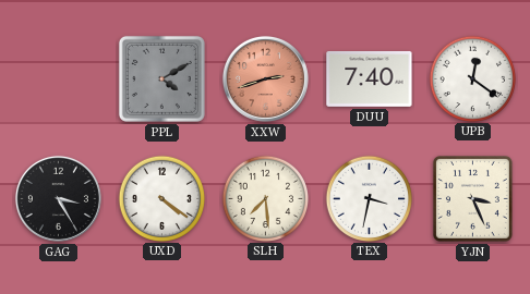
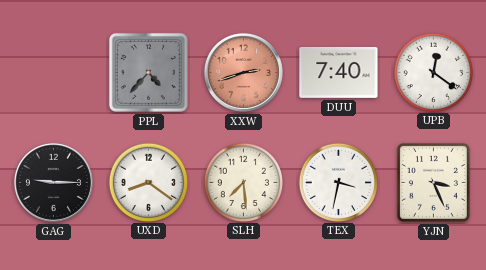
PPL: 4:10 -> 4:37 (148, 72)
GAG: 3:25 -> 9:15 (53, 182)
UXD: 4:21 -> 8:21 (148, 182)
